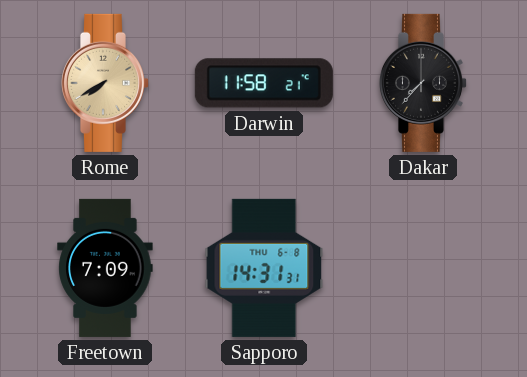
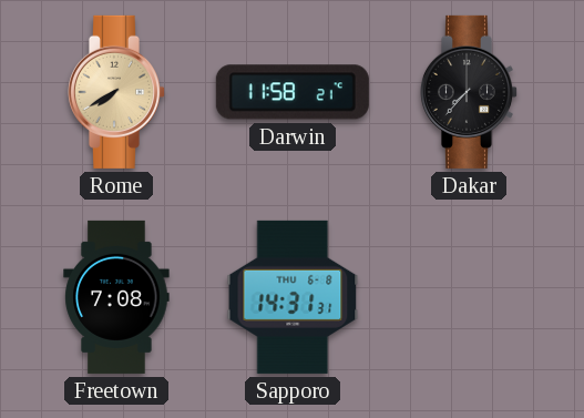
Freetown: 7:09 -> 7:08 (116, 297)
